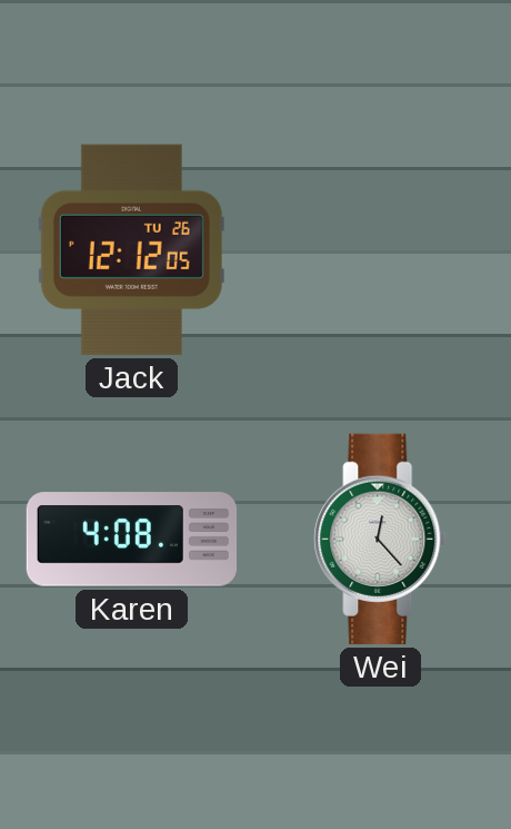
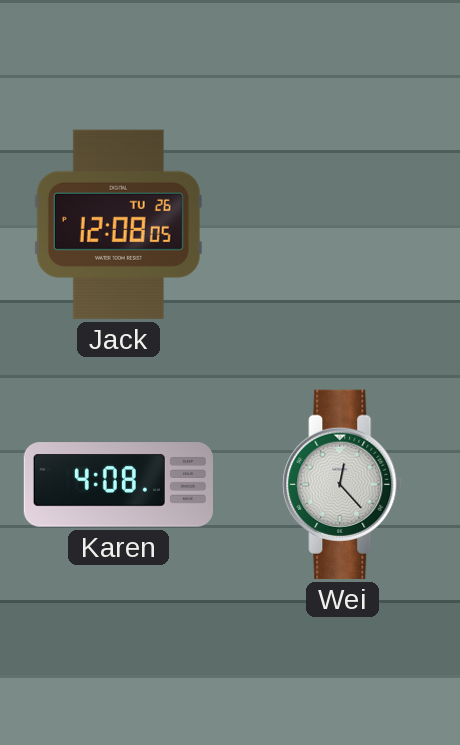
Jack: 12:12 -> 12:08 (118, 224)
